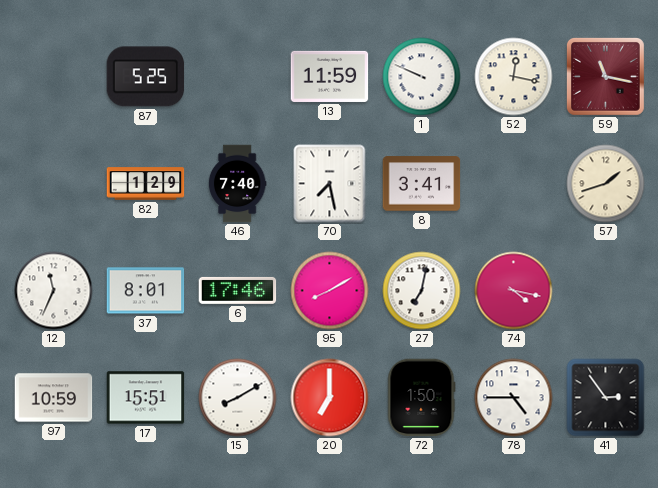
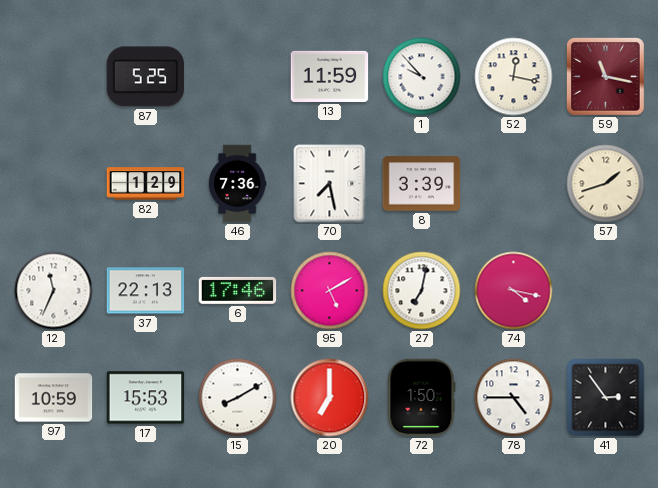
1: 9:49 -> 9:53 (422, 77)
46: 7:40 -> 7:36 (237, 184)
8: 3:41 -> 3:39 (422, 184)
37: 8:01 -> 22:13 (146, 291)
95: 8:10 -> 5:10 (330, 291)
17: 15:51 -> 15:53 (146, 398)
